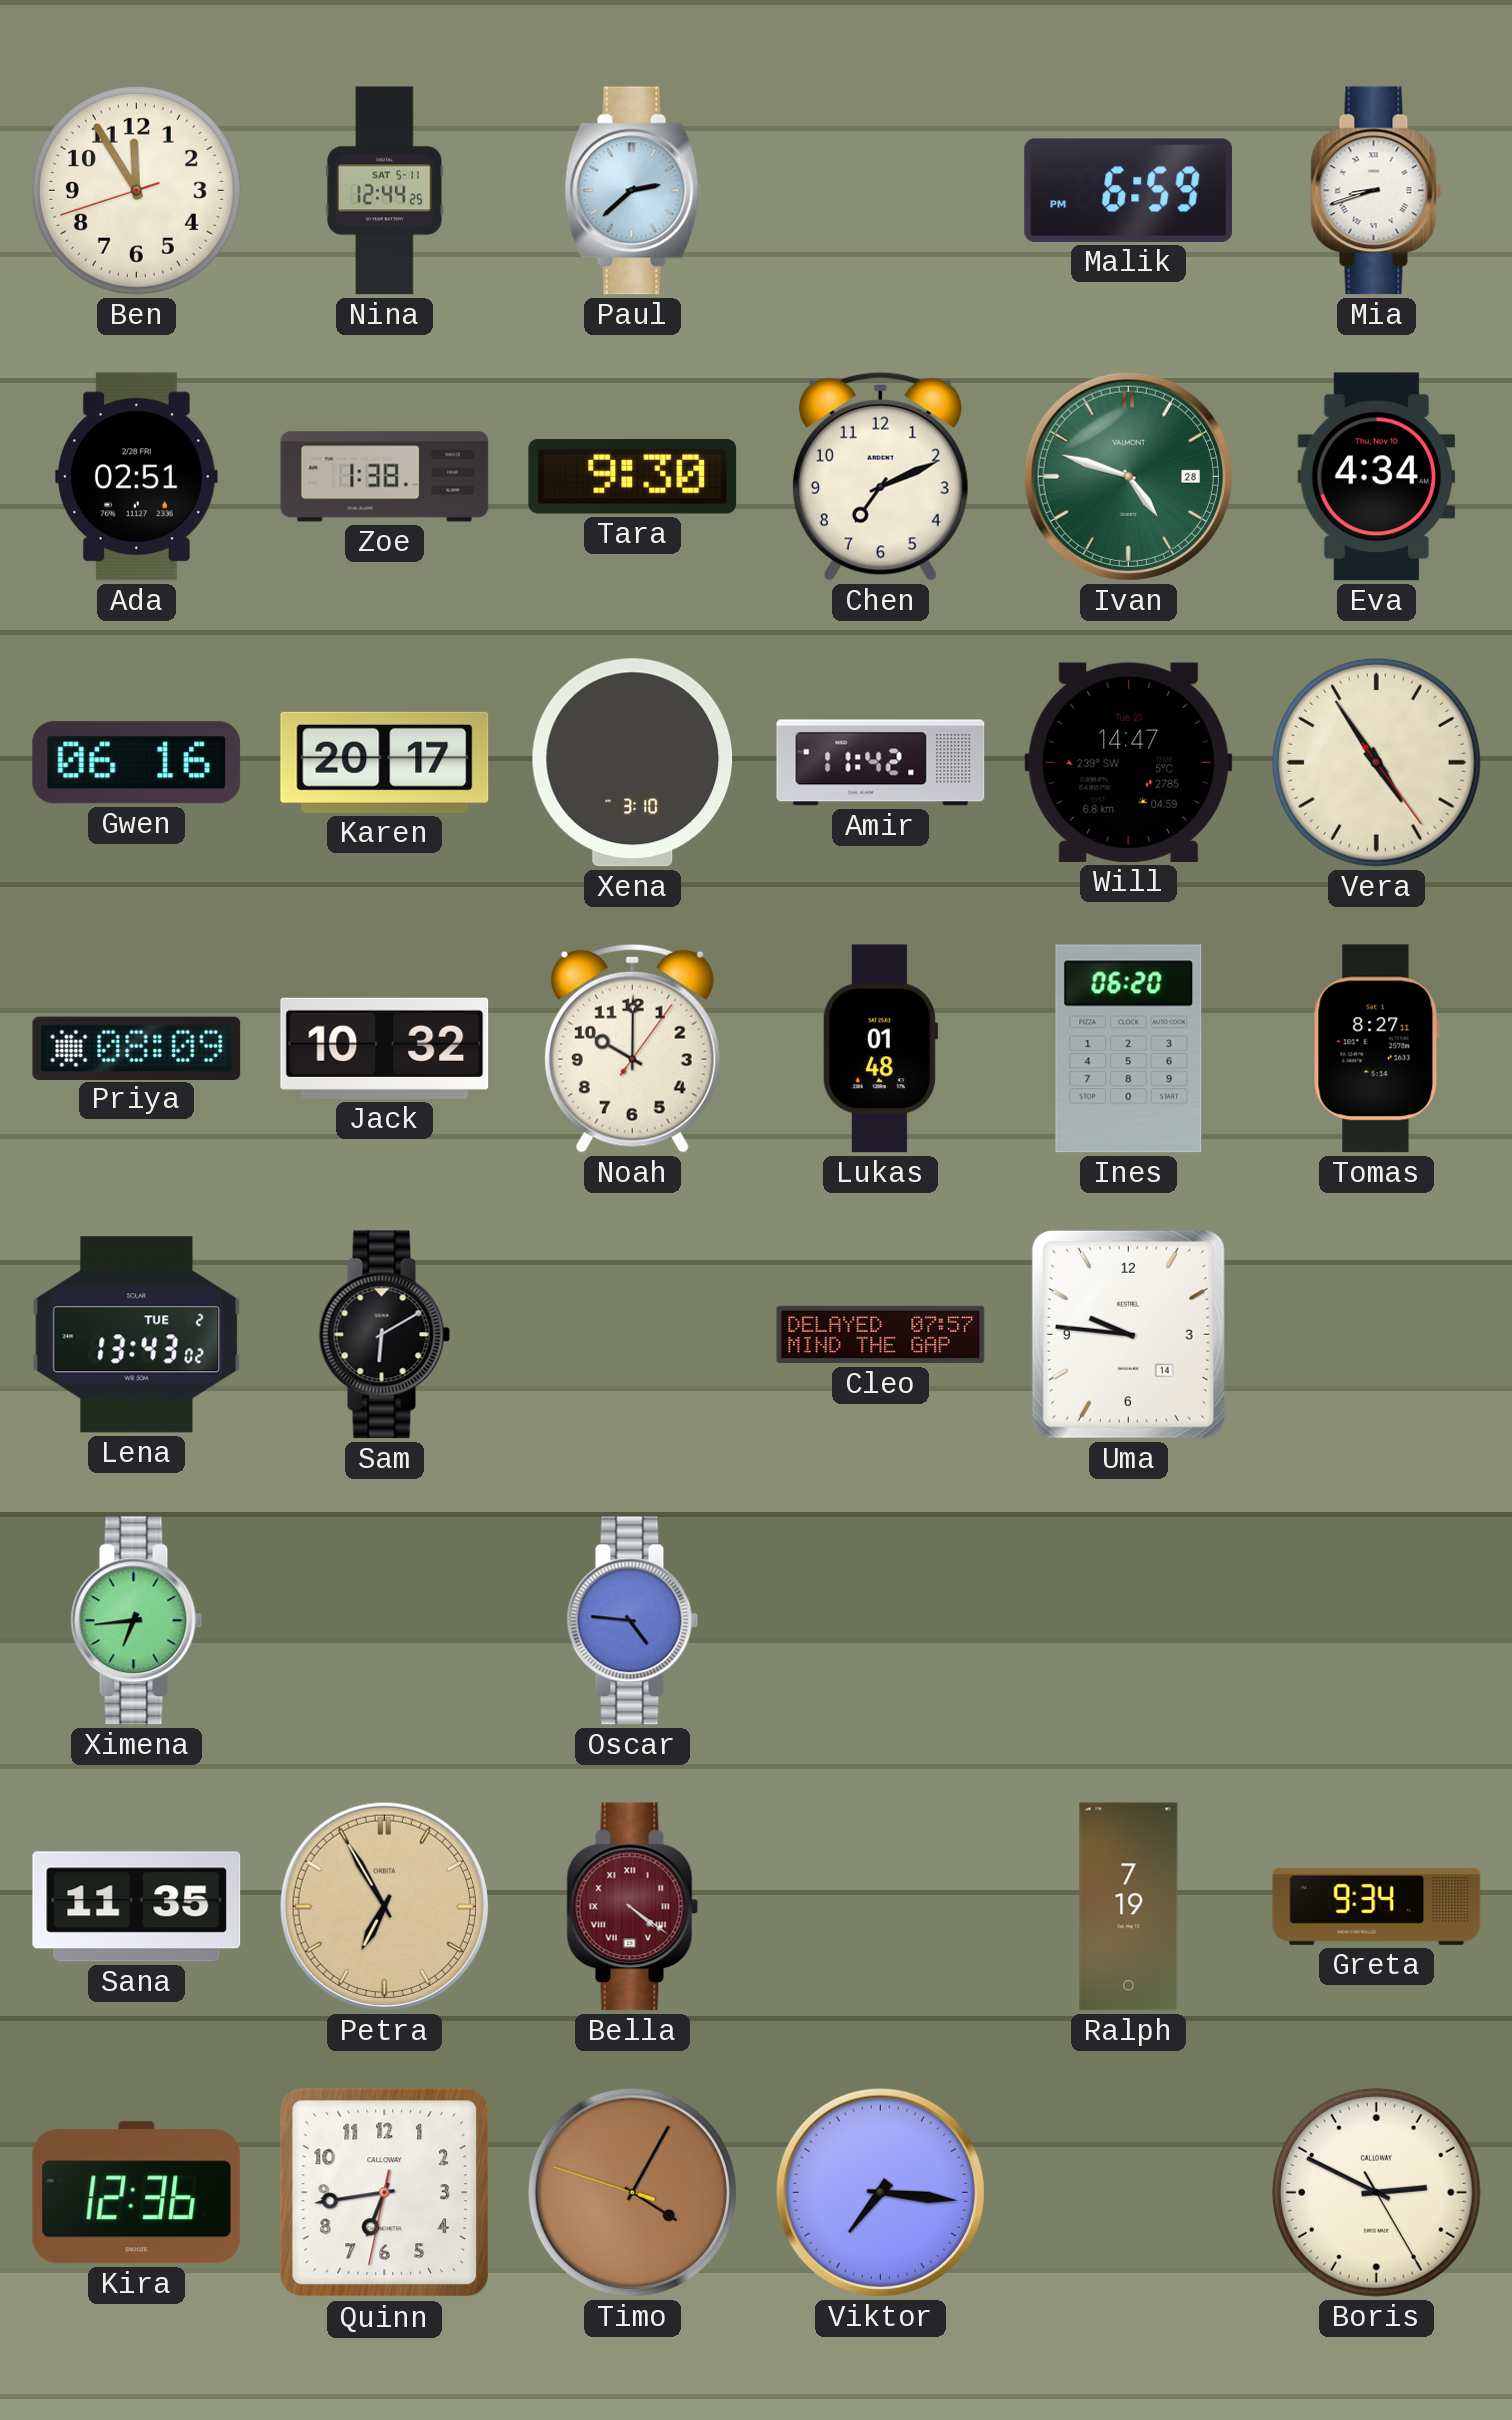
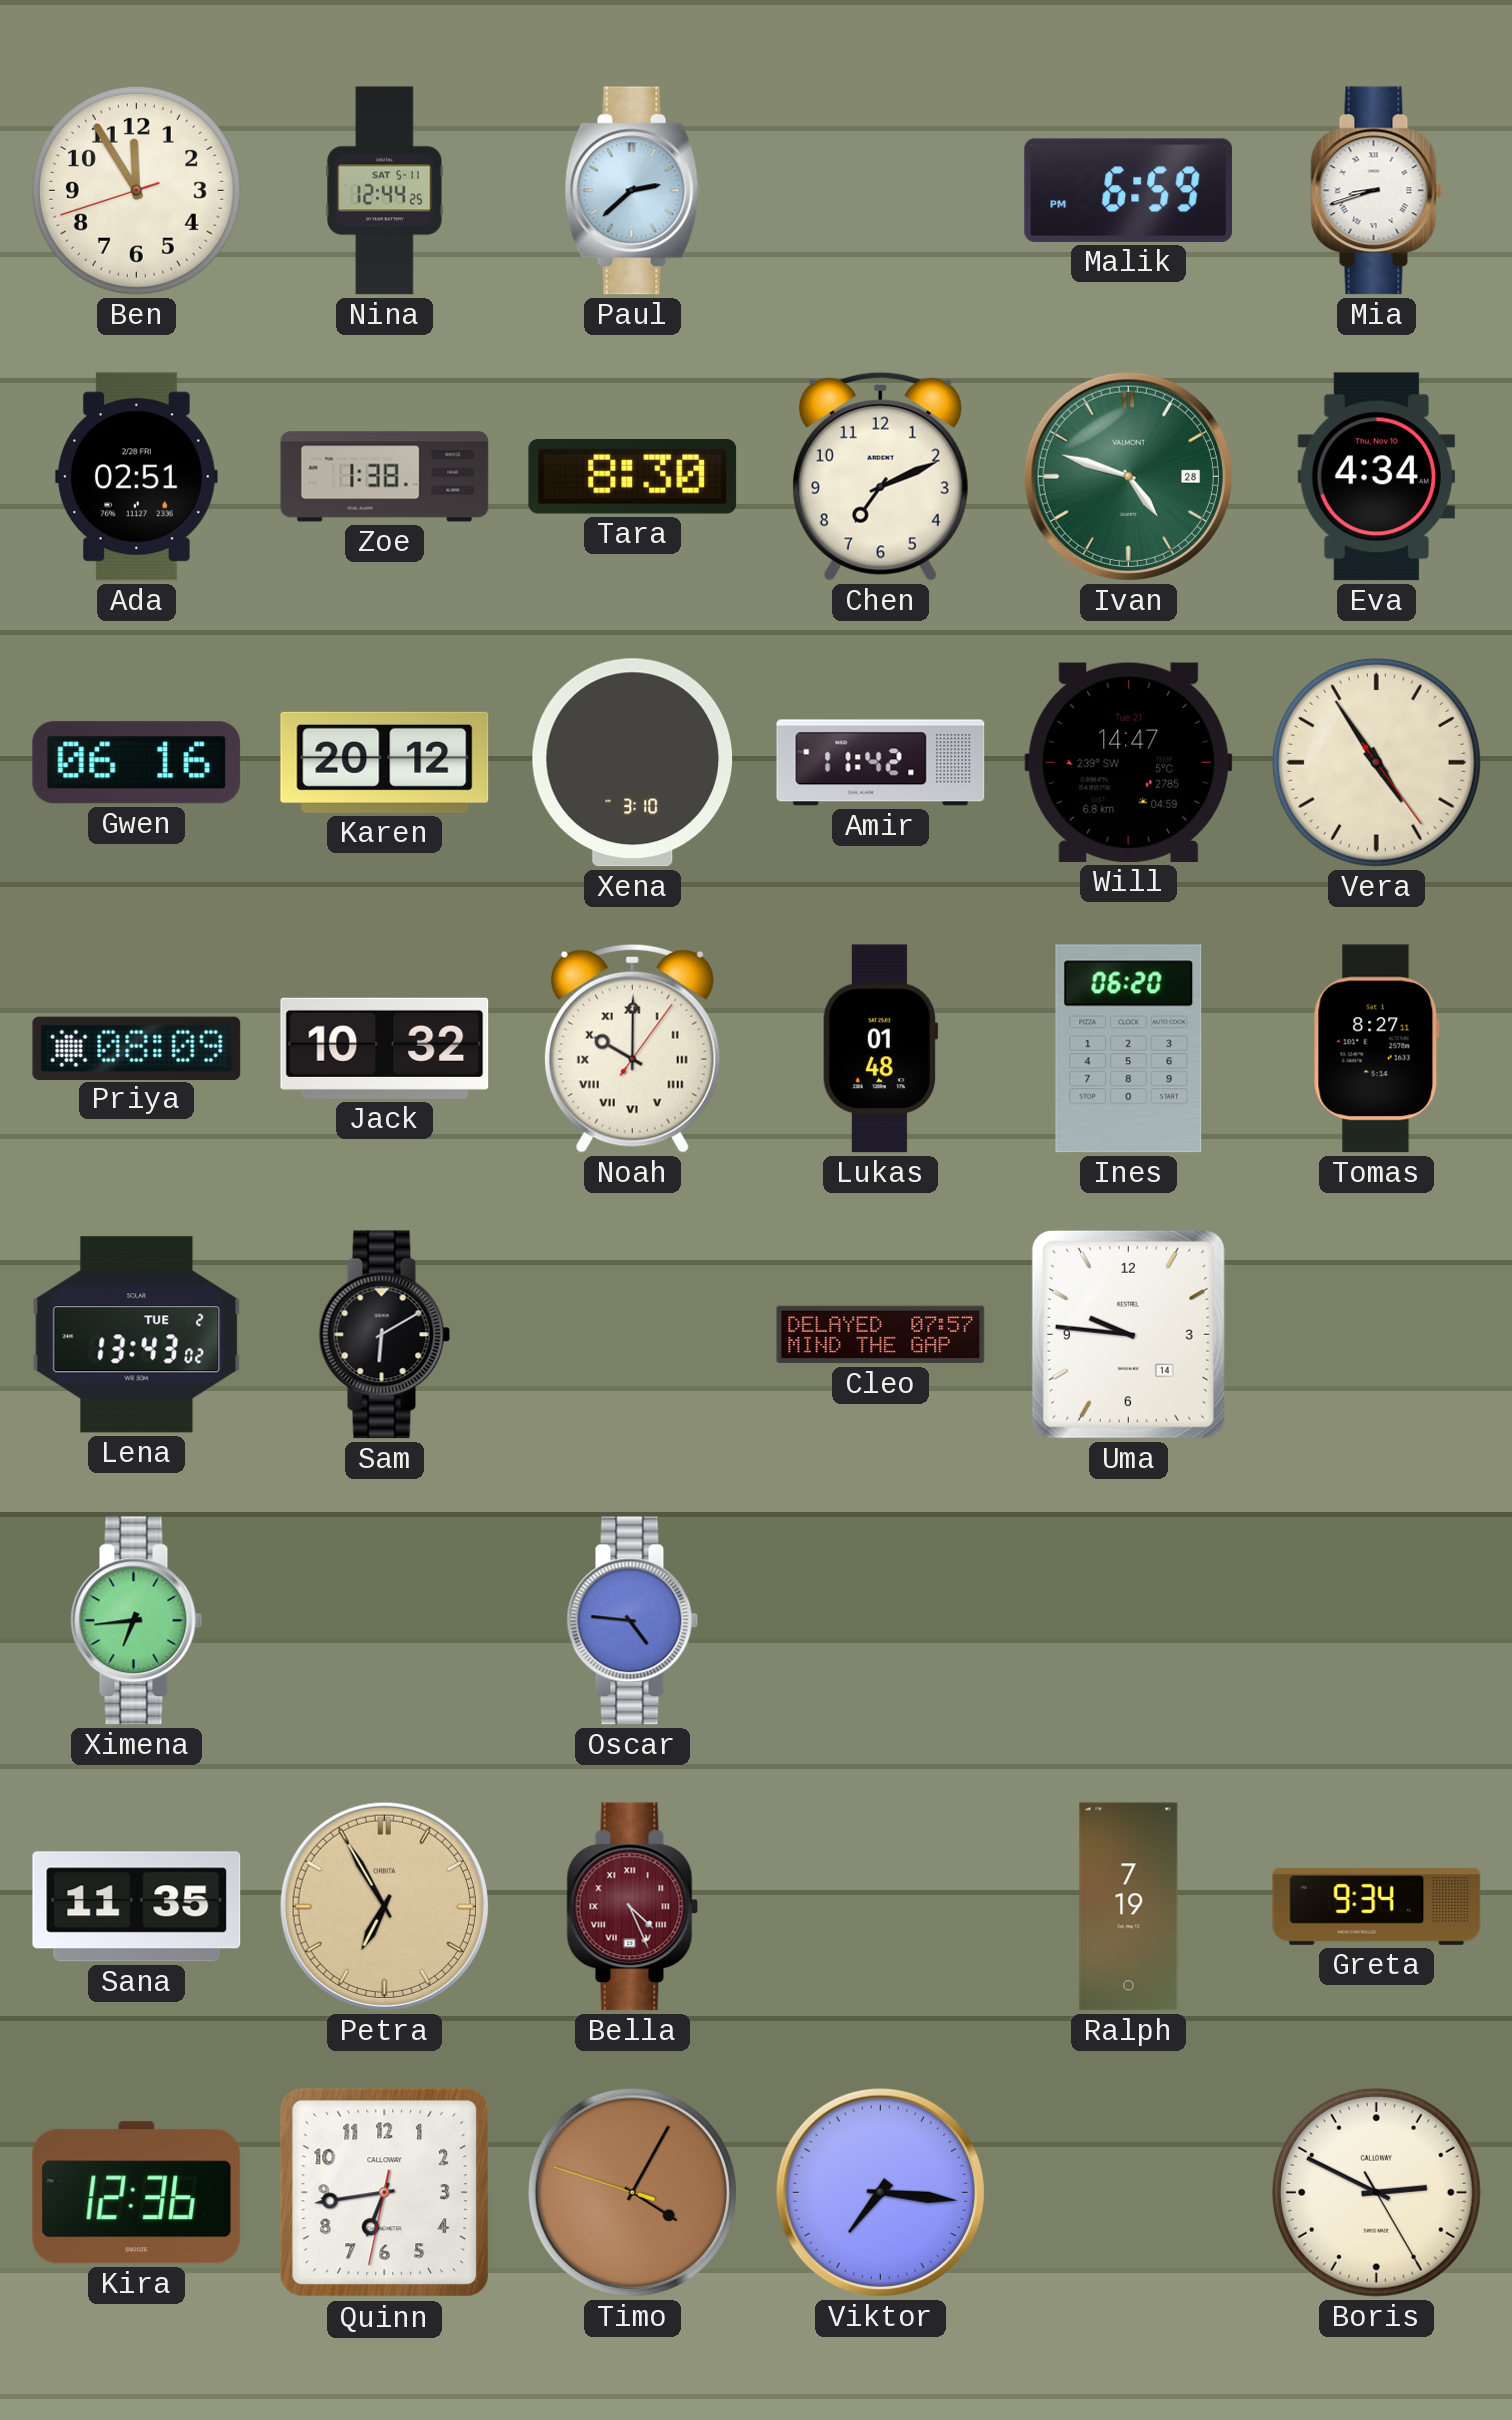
Tara: 9:30 -> 8:30 (633, 477)
Karen: 20:17 -> 20:12 (385, 762)
Noah numerals: Arabic -> Roman (632, 1048)
Bella: 4:21 -> 4:26 (633, 1907)
